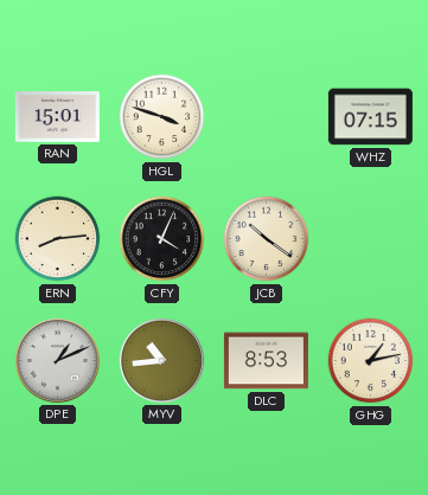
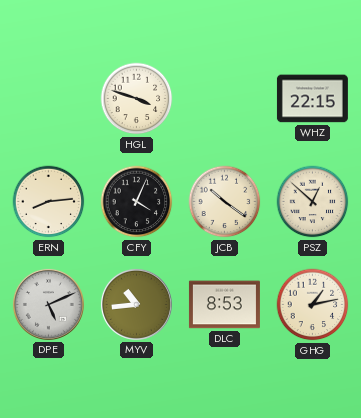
RAN: 15:01 -> none (57, 117)
WHZ: 07:15 -> 22:15 (312, 99)
PSZ: none -> 12:52 (313, 202)
DPE: 1:11 -> 5:11 (48, 304)
